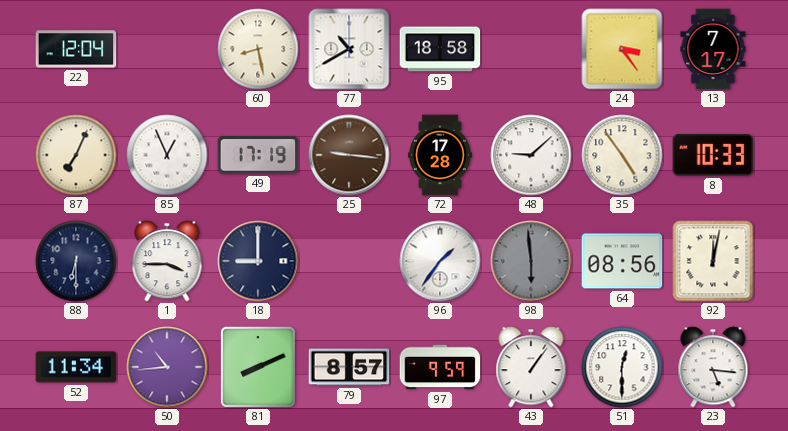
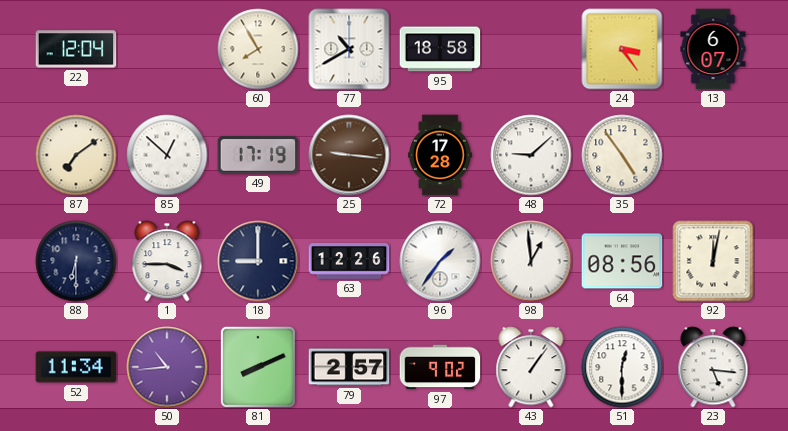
60: 8:28 -> 7:55 (258, 49)
13: 7:17 -> 6:07 (713, 49)
87: 7:04 -> 7:09 (76, 155)
85: 12:56 -> 12:52 (167, 155)
8: 10:33 -> none (713, 155)
63: none -> 12:26 (349, 261)
98: 5:59 -> 12:59 (531, 261)
98 dial: grey -> white (531, 261)
79: 8:57 -> 2:57 (349, 367)
97: 9:59 -> 9:02 (440, 367)
